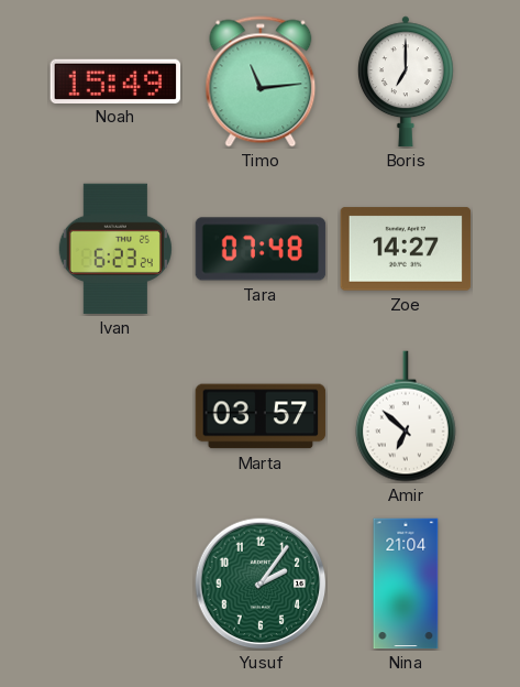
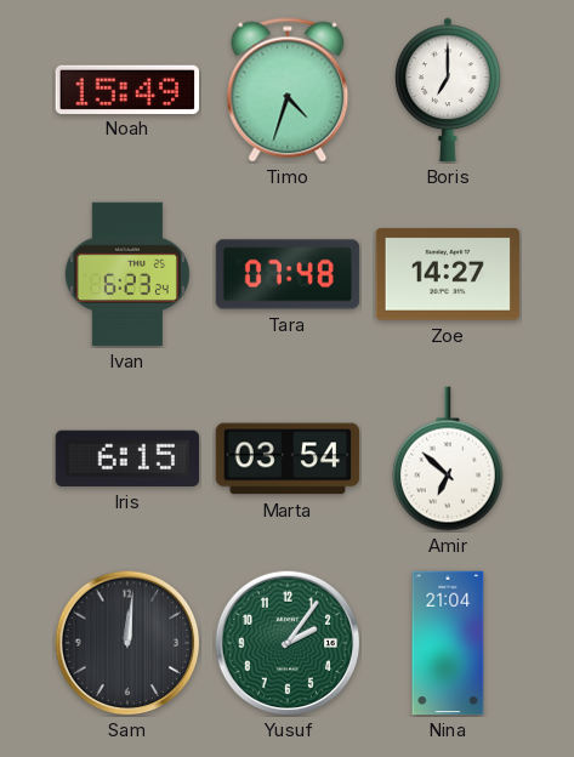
Timo: 11:14 -> 4:33 (288, 90)
Iris: none -> 6:15 (126, 459)
Marta: 03:57 -> 03:54 (288, 459)
Sam: none -> 12:01 (127, 643)
